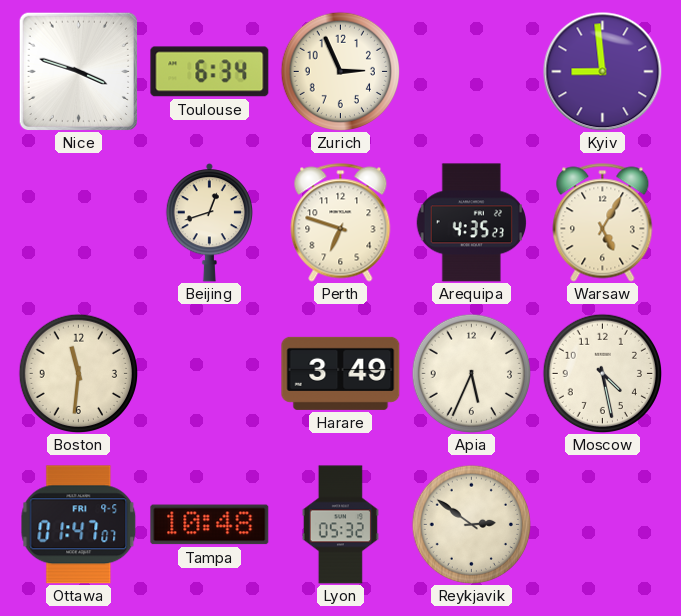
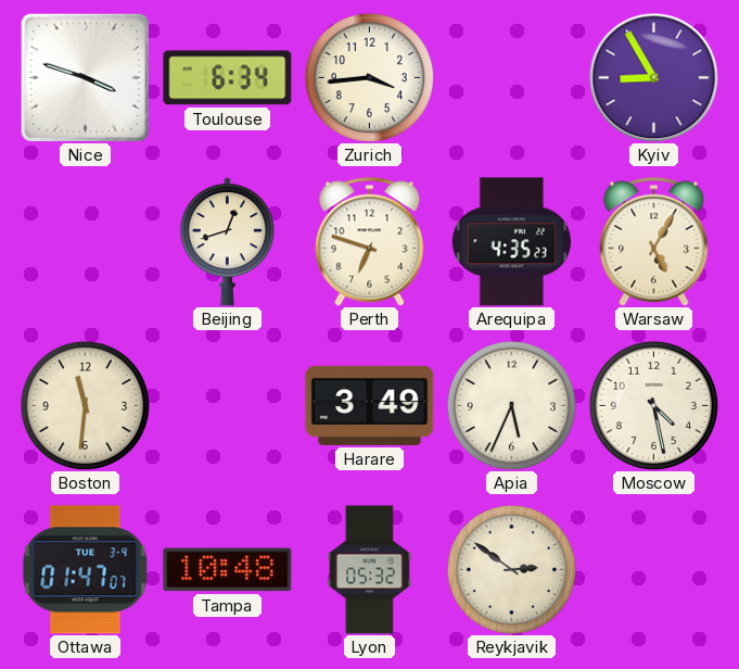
Zurich: 2:56 -> 3:44 (369, 77)
Kyiv: 8:59 -> 8:55 (654, 78)
Ottawa date: FRI 9-5 -> TUE 3-9 (86, 570)
